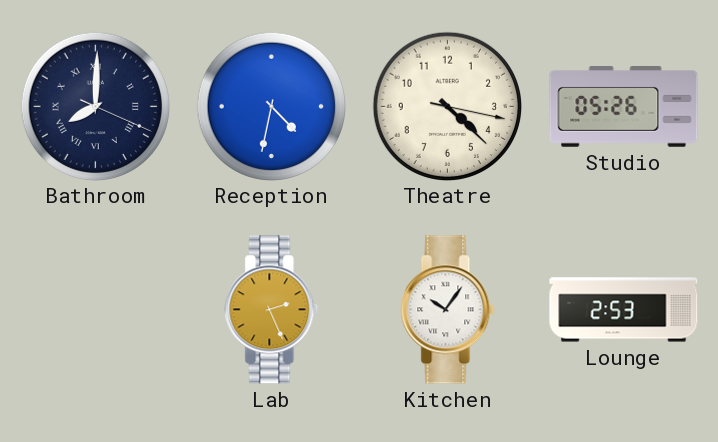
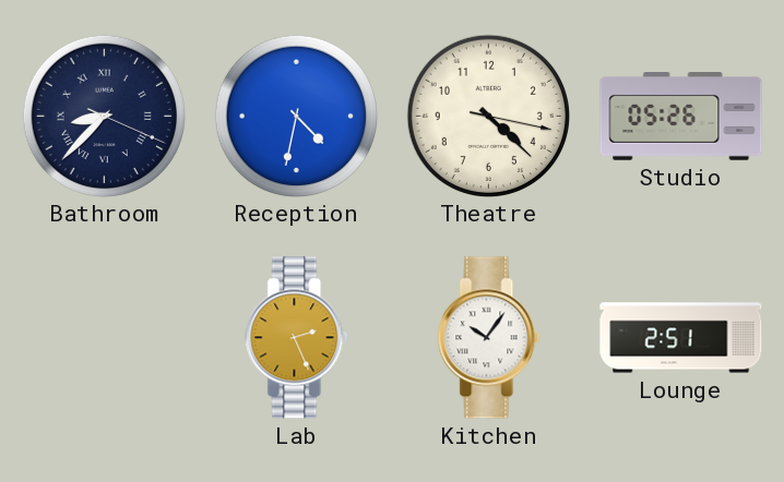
Bathroom: 8:00 -> 8:37 (104, 116)
Lounge: 2:53 -> 2:51 (681, 338)
